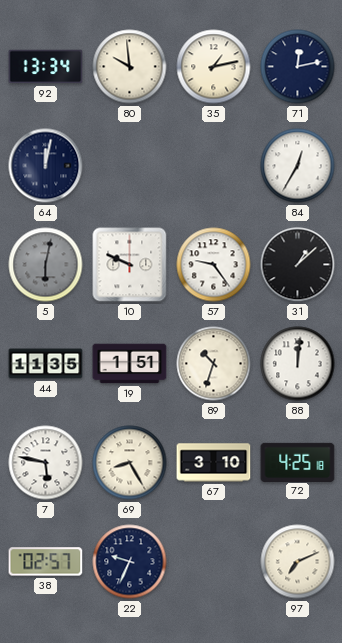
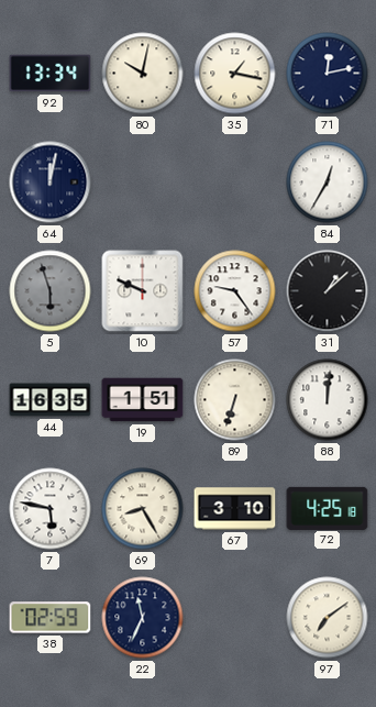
80: 9:59 -> 10:02 (143, 74)
35: 1:13 -> 1:17 (235, 74)
5: 6:02 -> 5:57 (51, 291)
44: 11:35 -> 16:35 (51, 400)
89: 10:33 -> 6:33 (235, 400)
38: 02:57 -> 02:59 (51, 618)
22: 9:34 -> 11:34 (143, 618)
97: 7:11 -> 7:09 (328, 618)
